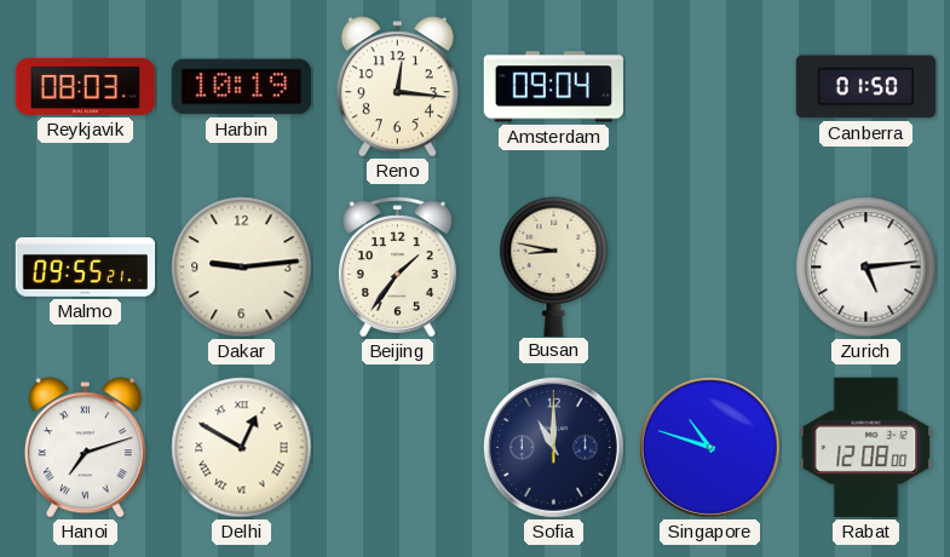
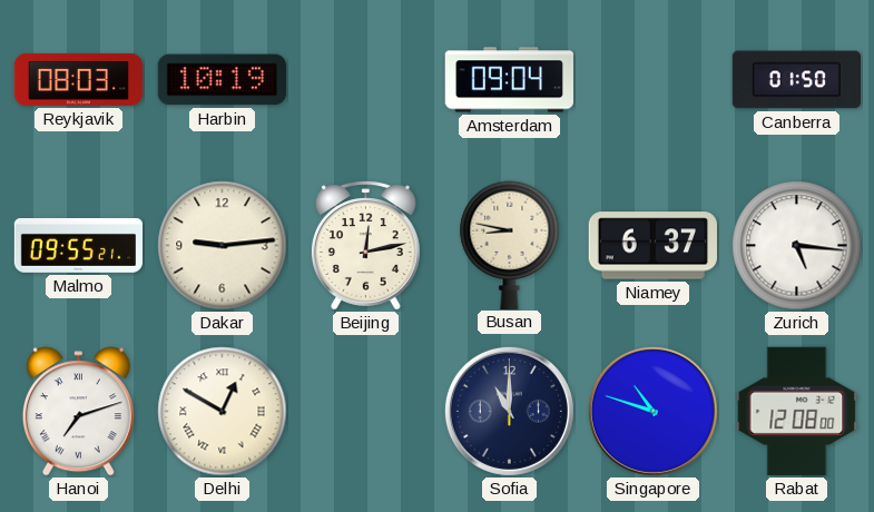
Reno: 12:16 -> none (397, 87)
Beijing: 1:36 -> 12:13 (365, 246)
Niamey: none -> 6:37 (652, 246)
Zurich: 5:14 -> 5:16 (797, 246)
